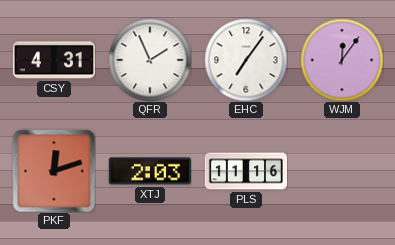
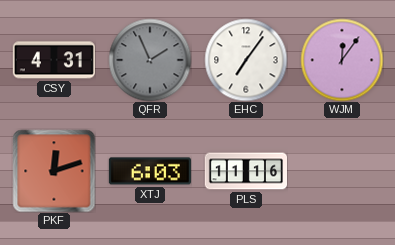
QFR dial: white -> grey (150, 60)
XTJ: 2:03 -> 6:03 (150, 171)
